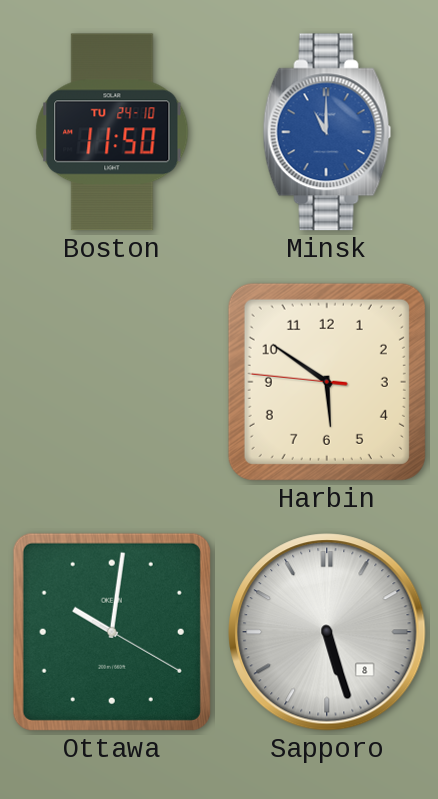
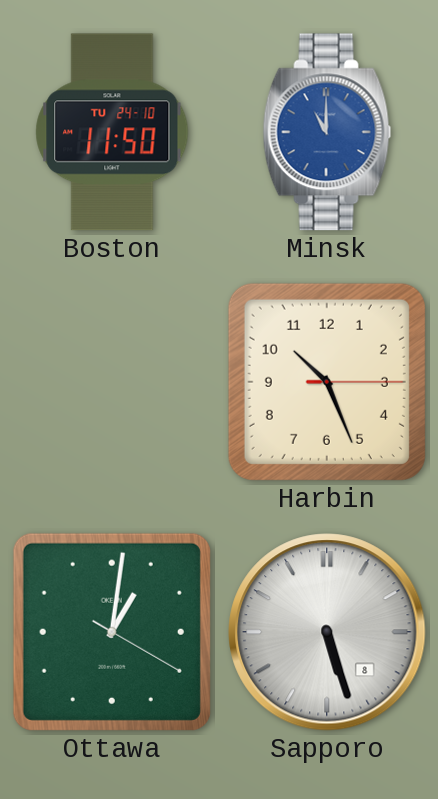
Harbin: 5:50 -> 10:26 (327, 382)
Ottawa: 10:01 -> 1:01 (112, 632)
